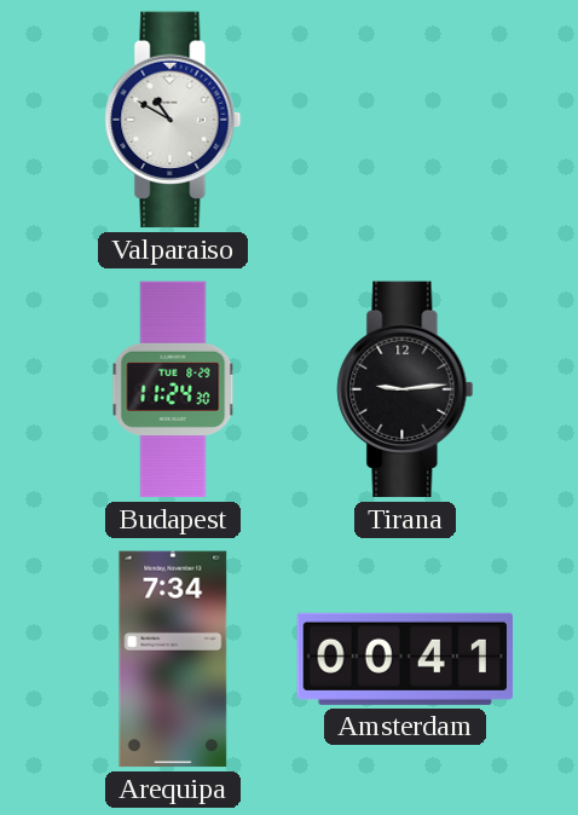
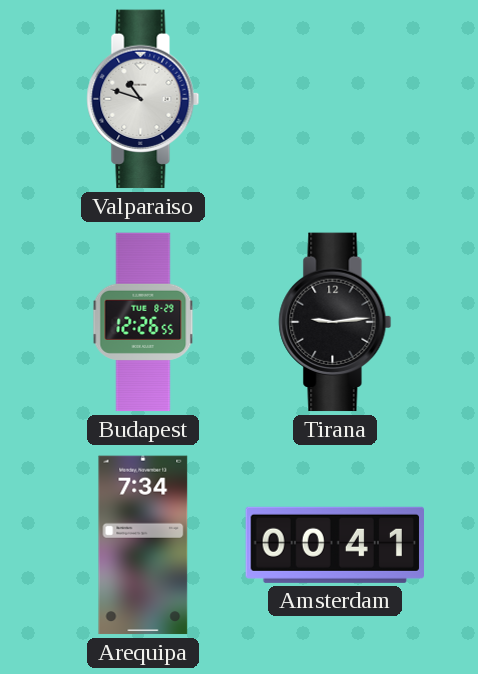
Valparaiso: 10:50 -> 10:48 (143, 99)
Budapest: 11:24 -> 12:26 (143, 322)
